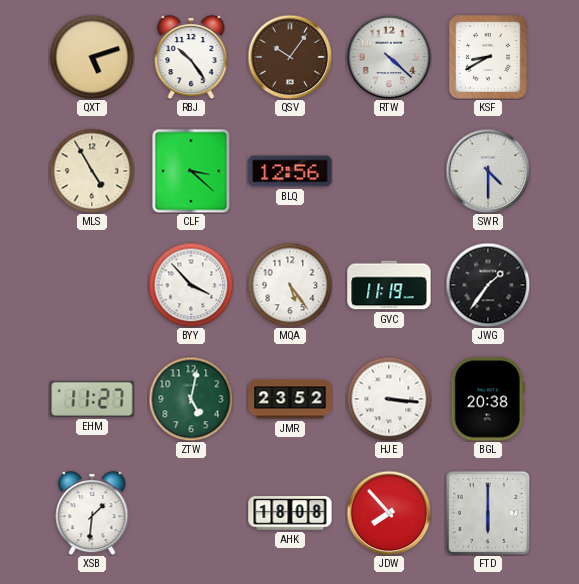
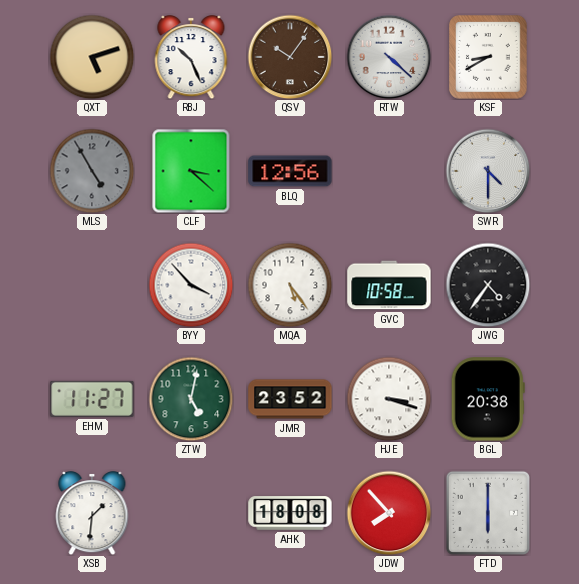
RBJ: 10:24 -> 10:26 (191, 58)
MLS dial: cream -> grey (92, 171)
GVC: 11:19 -> 10:58 (389, 285)
JWG: 1:36 -> 4:36 (488, 285)
HJE: 3:16 -> 3:18 (389, 399)
